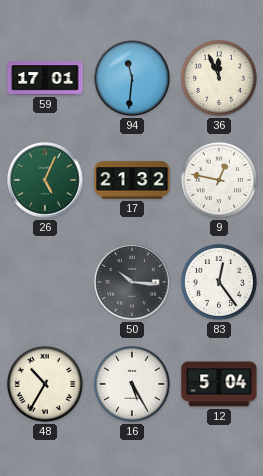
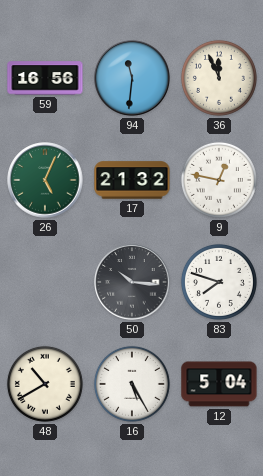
59: 17:01 -> 16:56 (45, 78)
83: 12:24 -> 7:48 (219, 282)
48: 10:35 -> 10:40 (45, 384)
